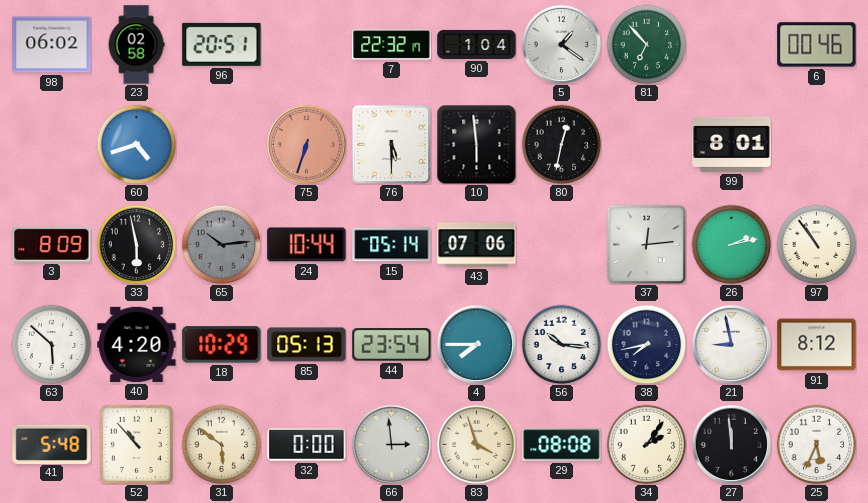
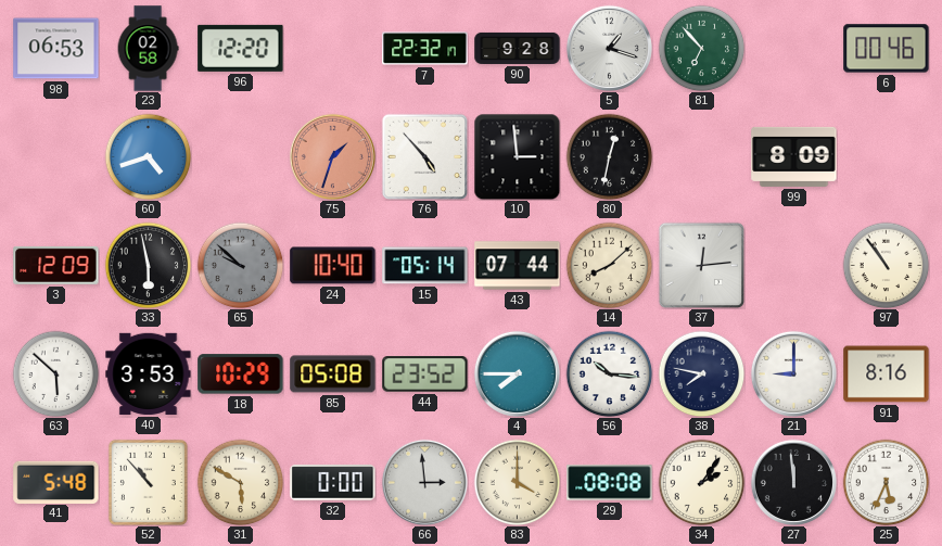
98: 06:02 -> 06:53 (56, 49)
96: 20:51 -> 12:20 (241, 48)
90: 1:04 -> 9:28 (518, 48)
5: 1:21 -> 1:18 (609, 48)
75: 6:33 -> 1:33 (332, 156)
76: 5:30 -> 4:53 (424, 156)
10: 5:59 -> 2:59 (517, 156)
99: 8:01 -> 8:09 (794, 156)
3: 8:09 -> 12:09 (56, 265)
65: 10:14 -> 9:52 (240, 265)
24: 10:44 -> 10:40 (333, 266)
43: 07:06 -> 07:44 (518, 266)
14: none -> 8:08 (609, 265)
26: 2:13 -> none (731, 244)
40: 4:20 -> 3:53 (149, 373)
85: 05:13 -> 05:08 (333, 374)
44: 23:54 -> 23:52 (425, 374)
38: 7:43 -> 7:47 (701, 373)
21: 8:58 -> 9:00 (793, 373)
91: 8:12 -> 8:16 (887, 374)
31: 5:51 -> 5:50 (240, 482)
83: 3:57 -> 4:00 (517, 482)
